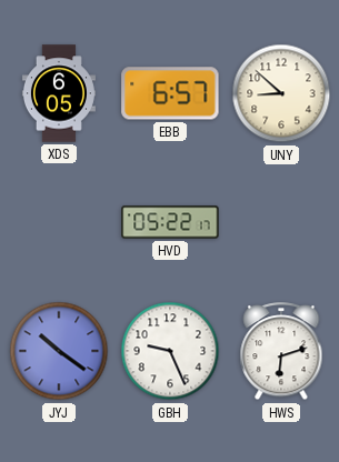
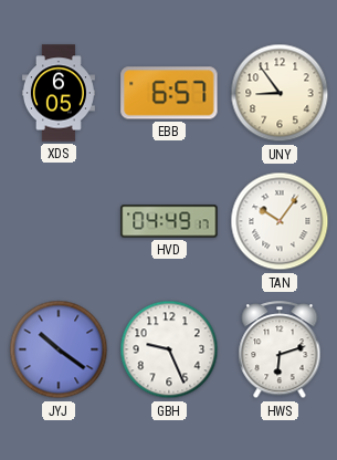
UNY: 8:52 -> 8:54 (280, 93)
HVD: 05:22 -> 04:49 (169, 221)
TAN: none -> 10:06 (280, 221)
